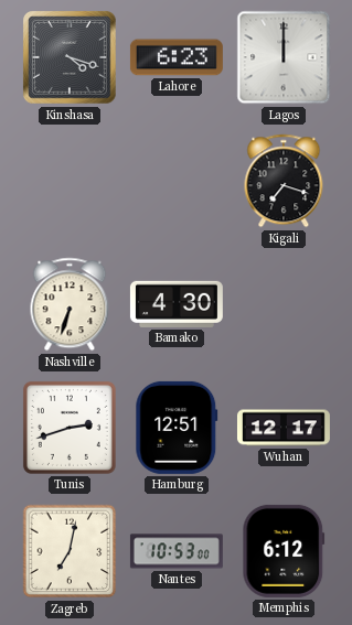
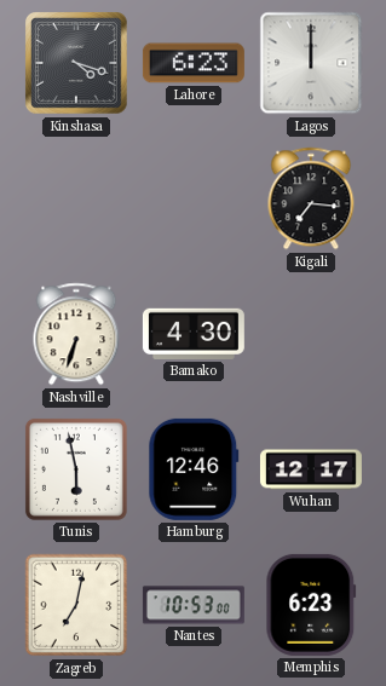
Kigali: 7:18 -> 7:16 (311, 198)
Tunis: 2:42 -> 5:58 (76, 469)
Hamburg: 12:51 -> 12:46 (194, 469)
Memphis: 6:12 -> 6:23 (311, 605)
